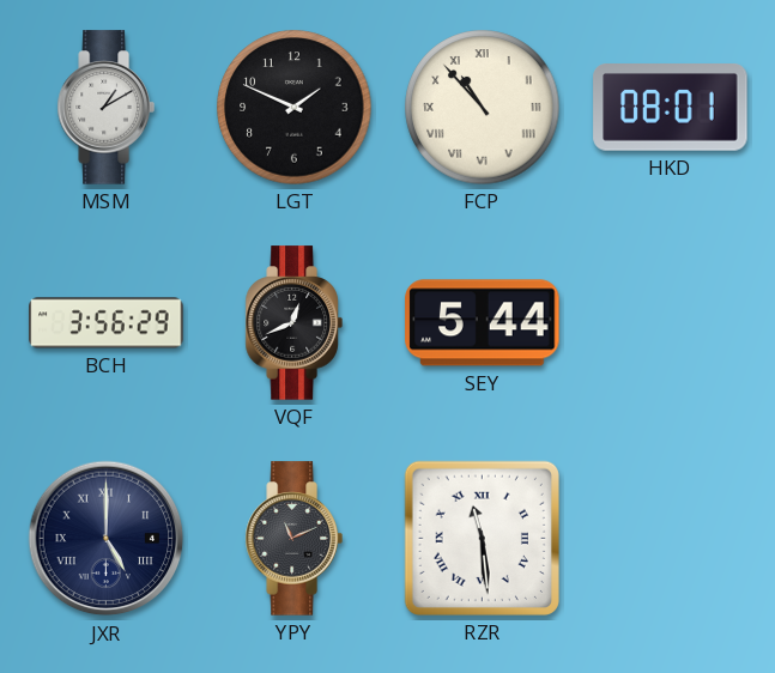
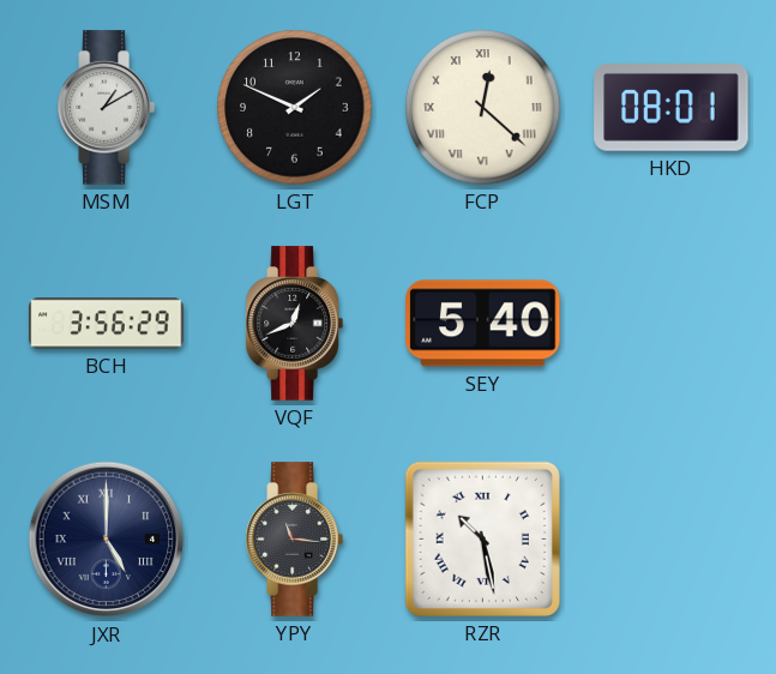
FCP: 10:53 -> 12:22 (483, 108)
SEY: 5:44 -> 5:40 (483, 324)
YPY: 11:11 -> 11:16 (294, 540)
RZR: 11:29 -> 10:28 (482, 538)
